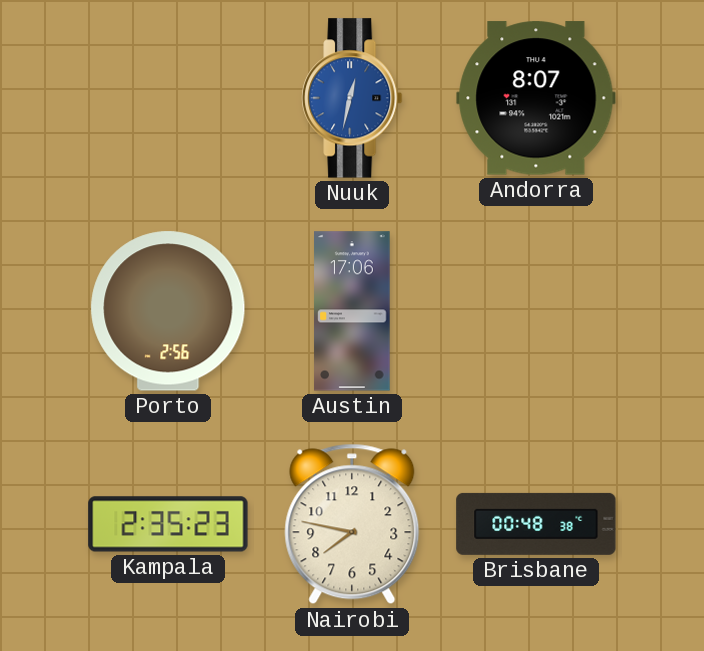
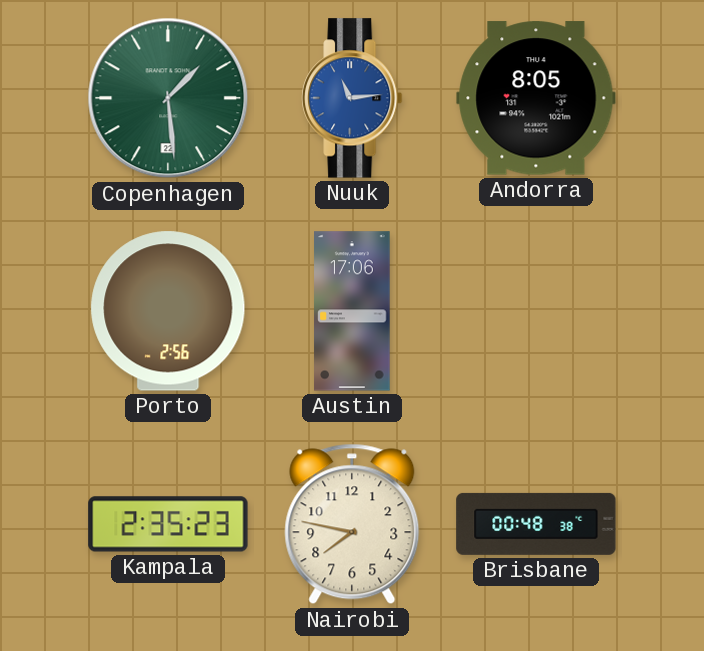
Copenhagen: none -> 1:29 (168, 98)
Nuuk: 12:32 -> 11:14 (352, 98)
Andorra: 8:07 -> 8:05 (536, 98)
